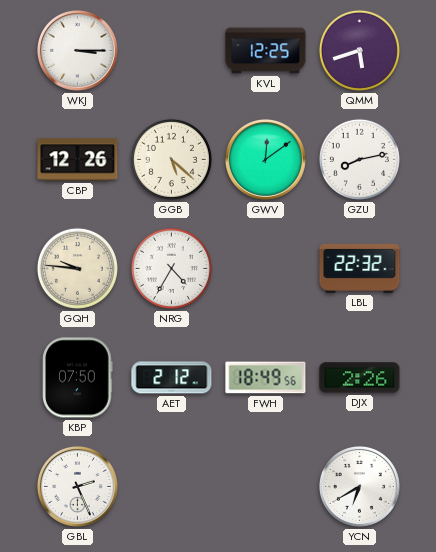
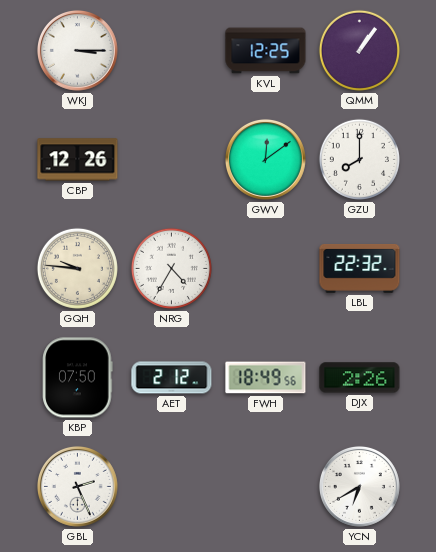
QMM: 5:42 -> 1:06 (359, 50)
GGB: 5:22 -> none (171, 159)
GZU: 8:13 -> 8:00 (359, 159)
